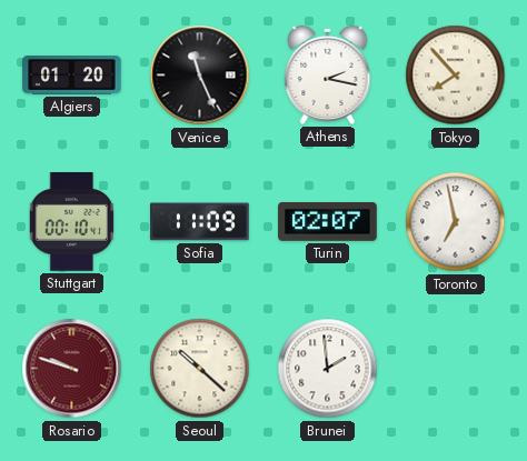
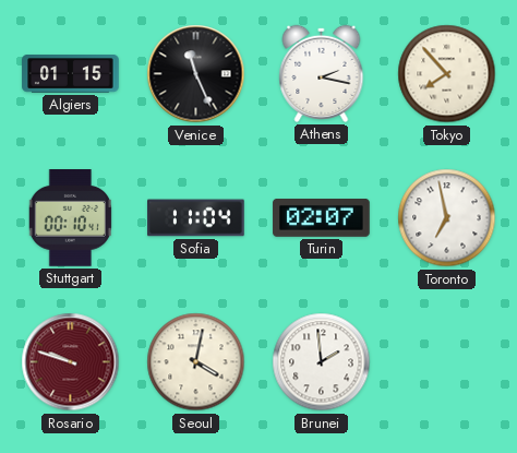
Algiers: 01:20 -> 01:15 (71, 74)
Sofia: 11:09 -> 11:04 (196, 218)
Seoul: 10:22 -> 4:02 (196, 362)
